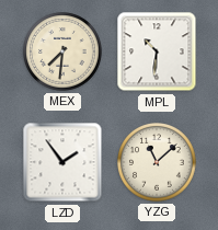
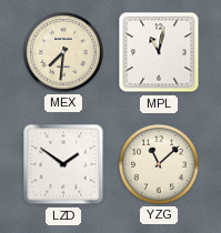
MPL: 10:31 -> 11:02 (159, 52)
LZD: 1:54 -> 1:51 (63, 164)
